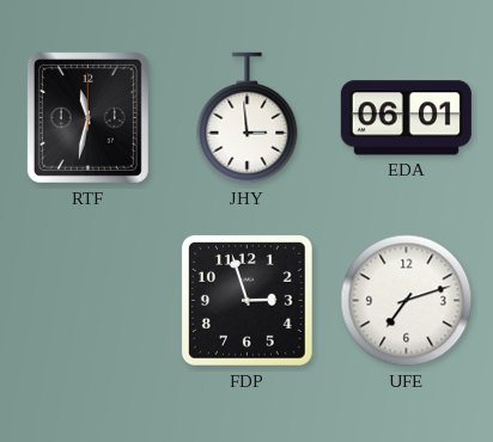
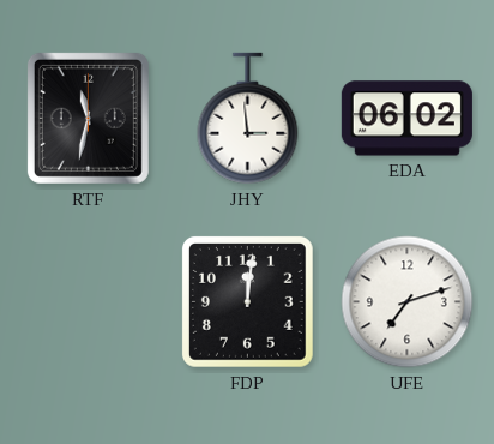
EDA: 06:01 -> 06:02 (406, 119)
FDP: 2:57 -> 12:01 (247, 301)
